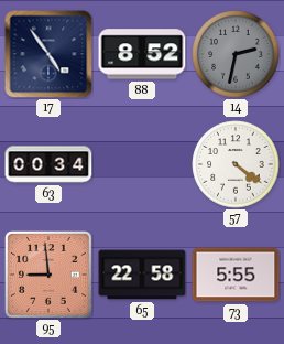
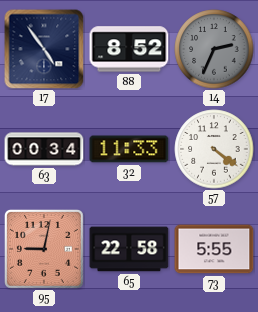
14: 2:32 -> 2:34 (214, 49)
32: none -> 11:33 (129, 149)
95: 8:59 -> 9:02 (44, 249)
